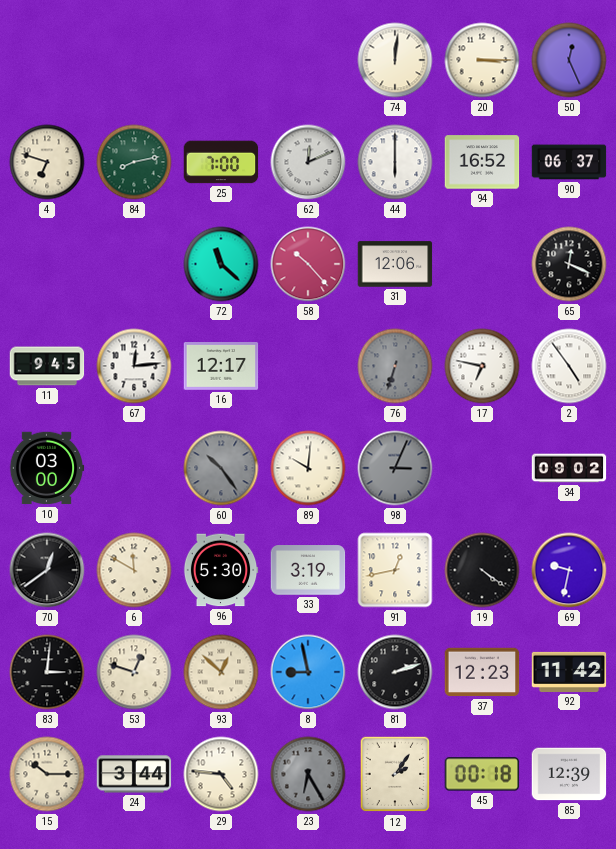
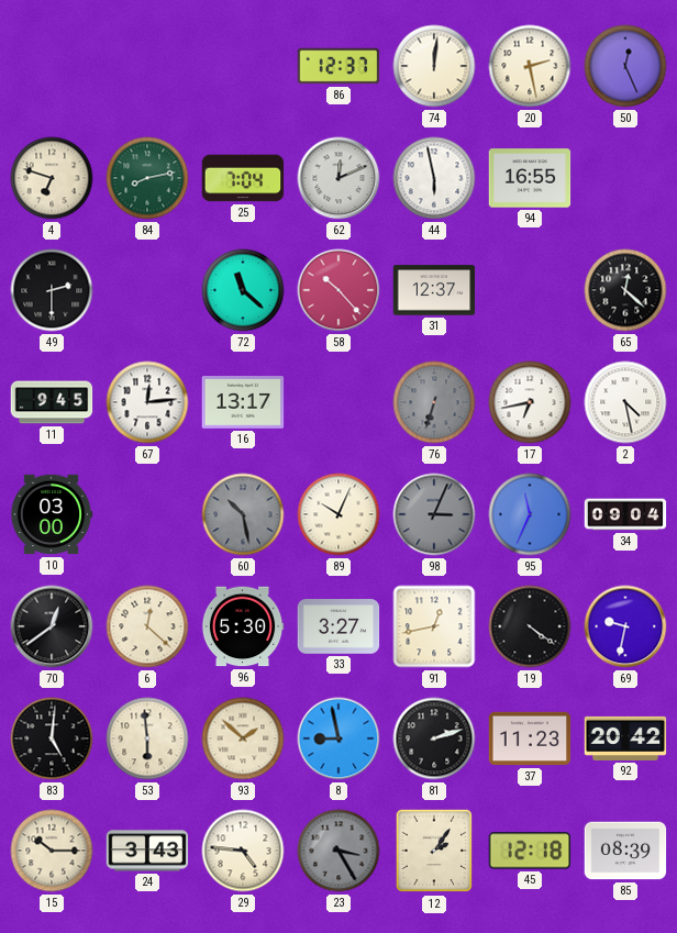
86: none -> 12:37 (338, 66)
20: 3:15 -> 2:28 (530, 66)
25: 7:00 -> 7:04 (243, 178)
44: 6:00 -> 5:58 (434, 178)
94: 16:52 -> 16:55 (530, 178)
90: 06:37 -> none (569, 162)
49: none -> 2:30 (52, 290)
31: 12:06 -> 12:37 (434, 290)
65: 12:19 -> 12:22 (625, 290)
16: 12:17 -> 13:17 (243, 403)
17: 6:47 -> 6:43 (530, 402)
2: 4:54 -> 4:28 (625, 402)
60: 10:24 -> 10:28 (243, 514)
89: 10:01 -> 10:04 (338, 514)
95: none -> 11:34 (530, 514)
34: 09:02 -> 09:04 (625, 514)
6: 11:50 -> 12:22 (147, 626)
33: 3:19 -> 3:27 (338, 626)
83: 3:01 -> 5:01 (52, 738)
53: 12:48 -> 5:59 (147, 738)
93: 12:52 -> 1:52 (243, 738)
37: 12:23 -> 11:23 (530, 738)
92: 11:42 -> 20:42 (625, 738)
24: 3:44 -> 3:43 (147, 851)
23: 6:25 -> 3:25 (338, 851)
45: 00:18 -> 12:18 (530, 851)
85: 12:39 -> 08:39 (625, 851)
